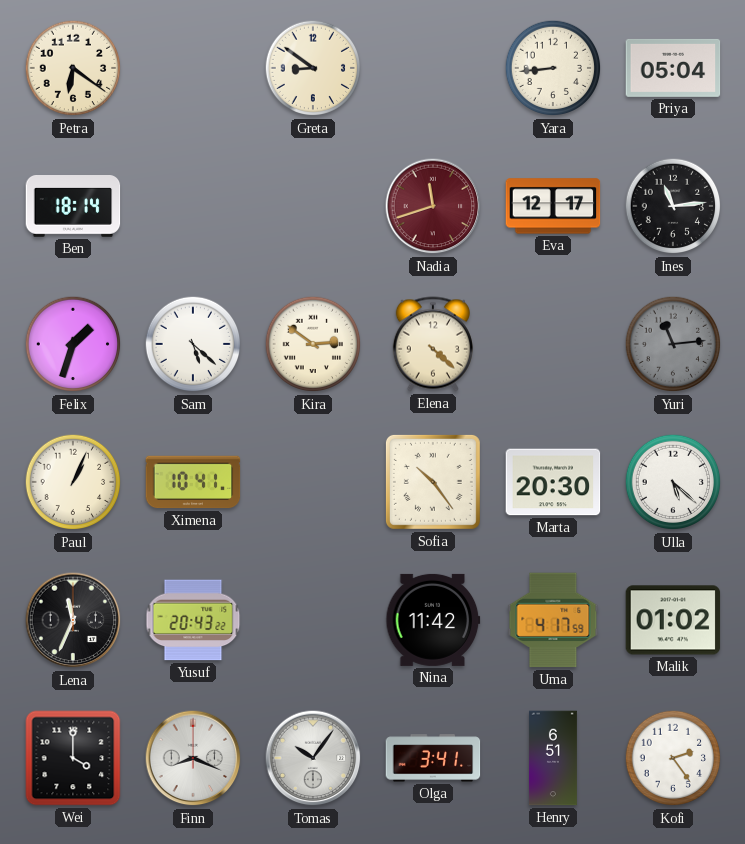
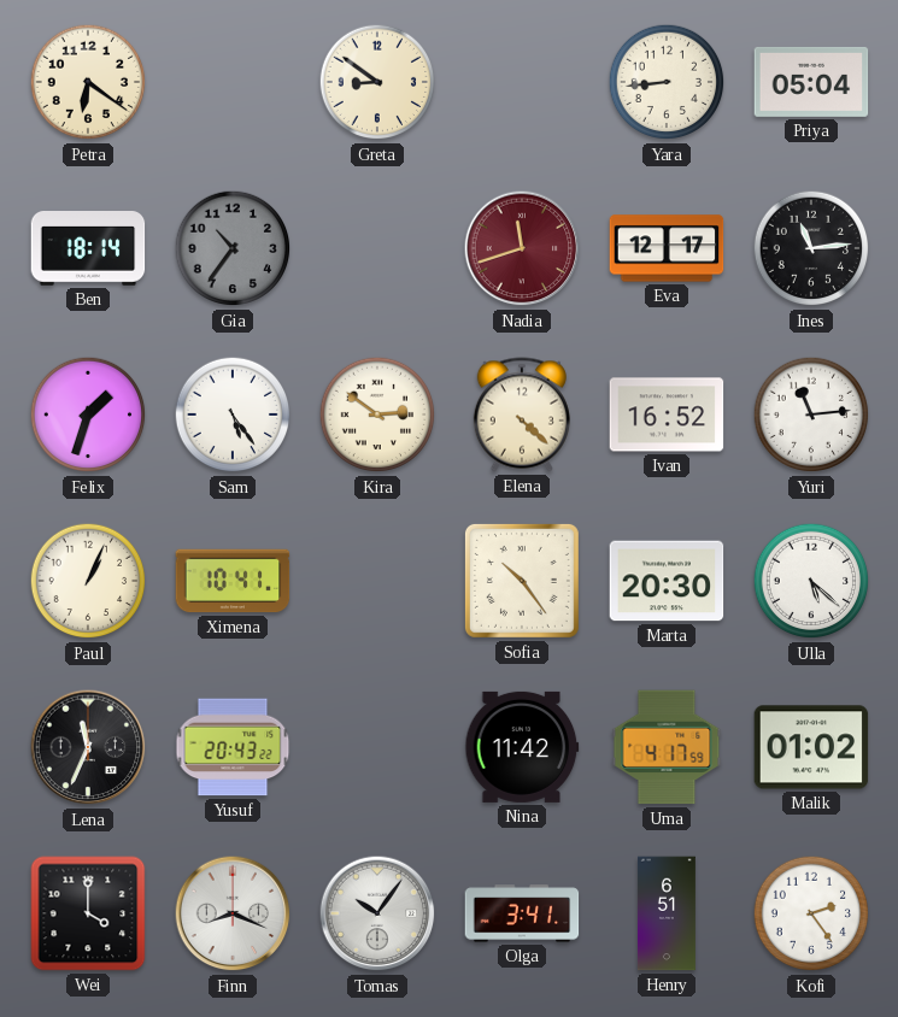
Gia: none -> 10:36 (233, 248)
Sam: 5:22 -> 5:24 (233, 415)
Ivan: none -> 16:52 (667, 415)
Yuri dial: grey -> white (811, 415)
